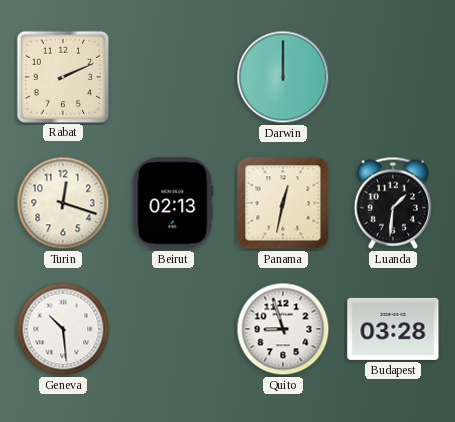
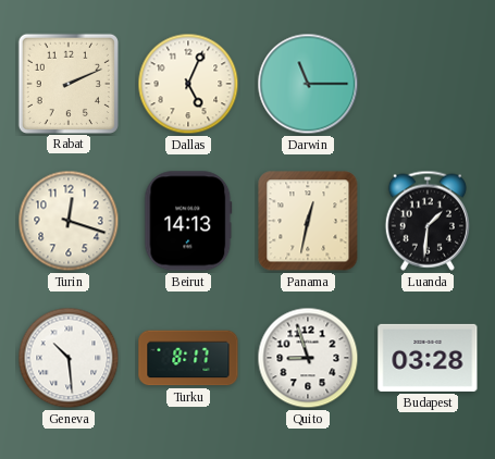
Dallas: none -> 5:04 (188, 84)
Darwin: 12:00 -> 11:15 (308, 84)
Beirut: 02:13 -> 14:13 (188, 221)
Turku: none -> 8:17 (188, 358)
